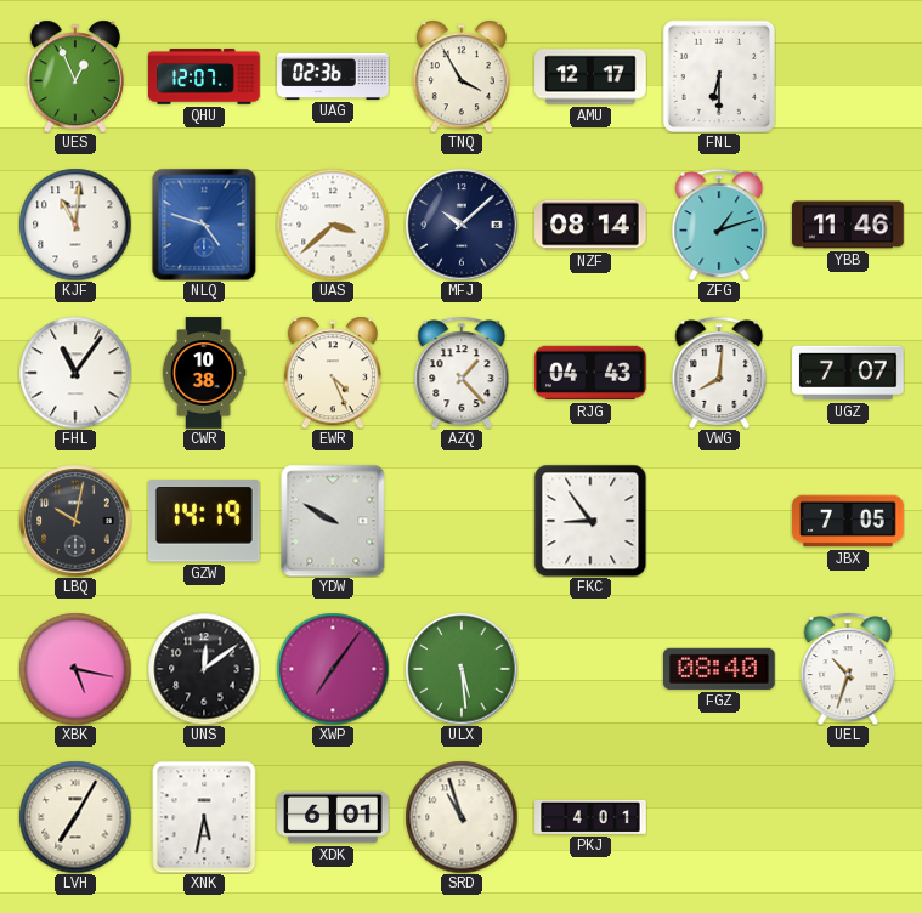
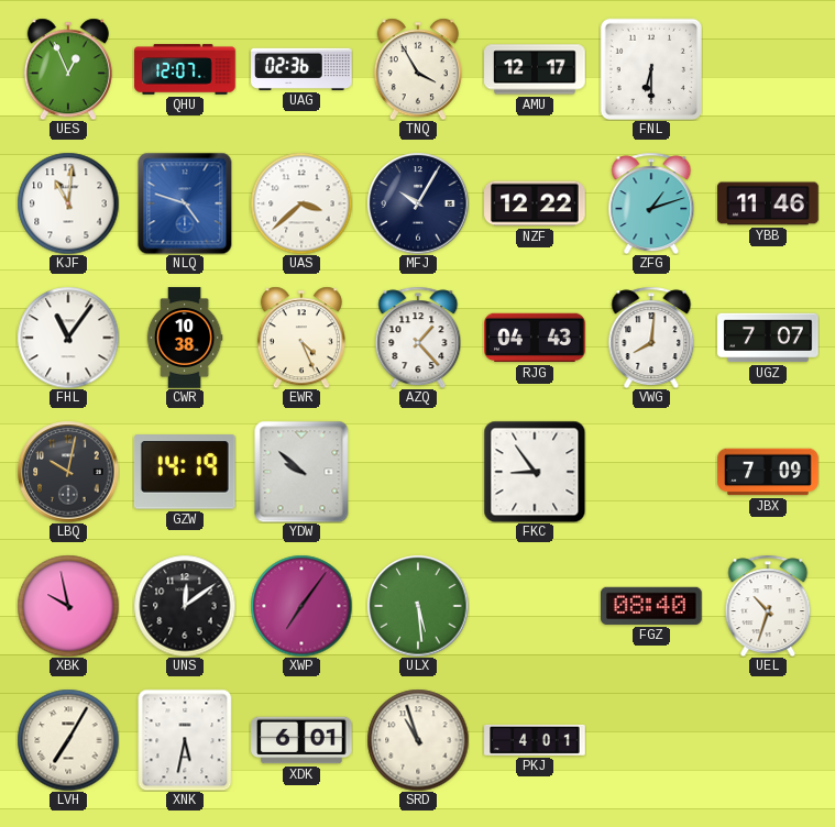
MFJ: 10:08 -> 10:05 (418, 203)
NZF: 08:14 -> 12:22 (535, 203)
YDW: 9:50 -> 9:52 (301, 472)
JBX: 7:05 -> 7:09 (768, 472)
XBK: 5:17 -> 9:58 (68, 606)
